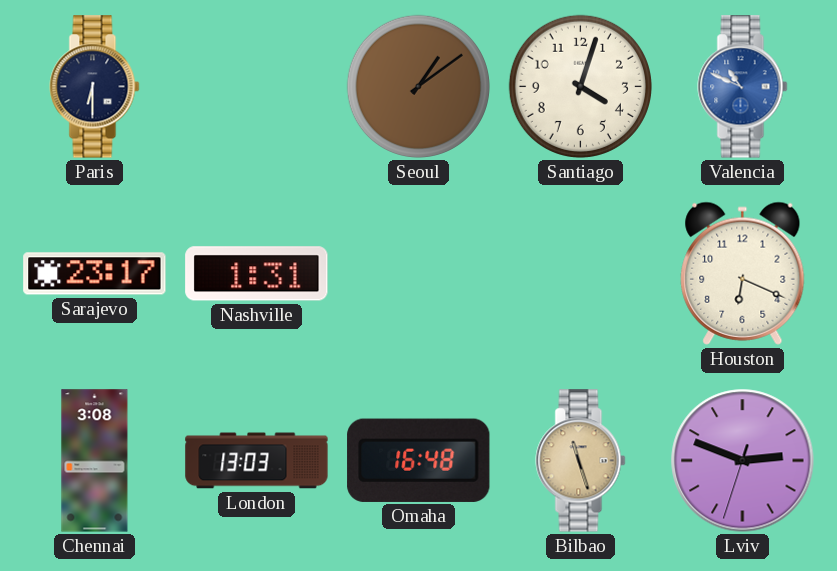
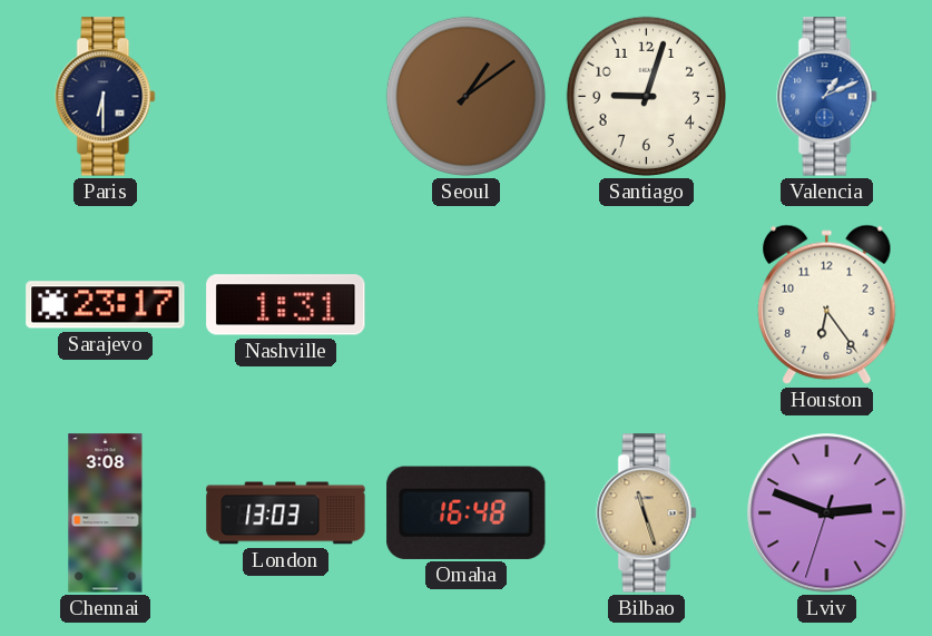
Santiago: 4:03 -> 9:03 (646, 96)
Valencia: 10:49 -> 1:11 (827, 97)
Houston: 6:19 -> 6:24 (827, 304)
